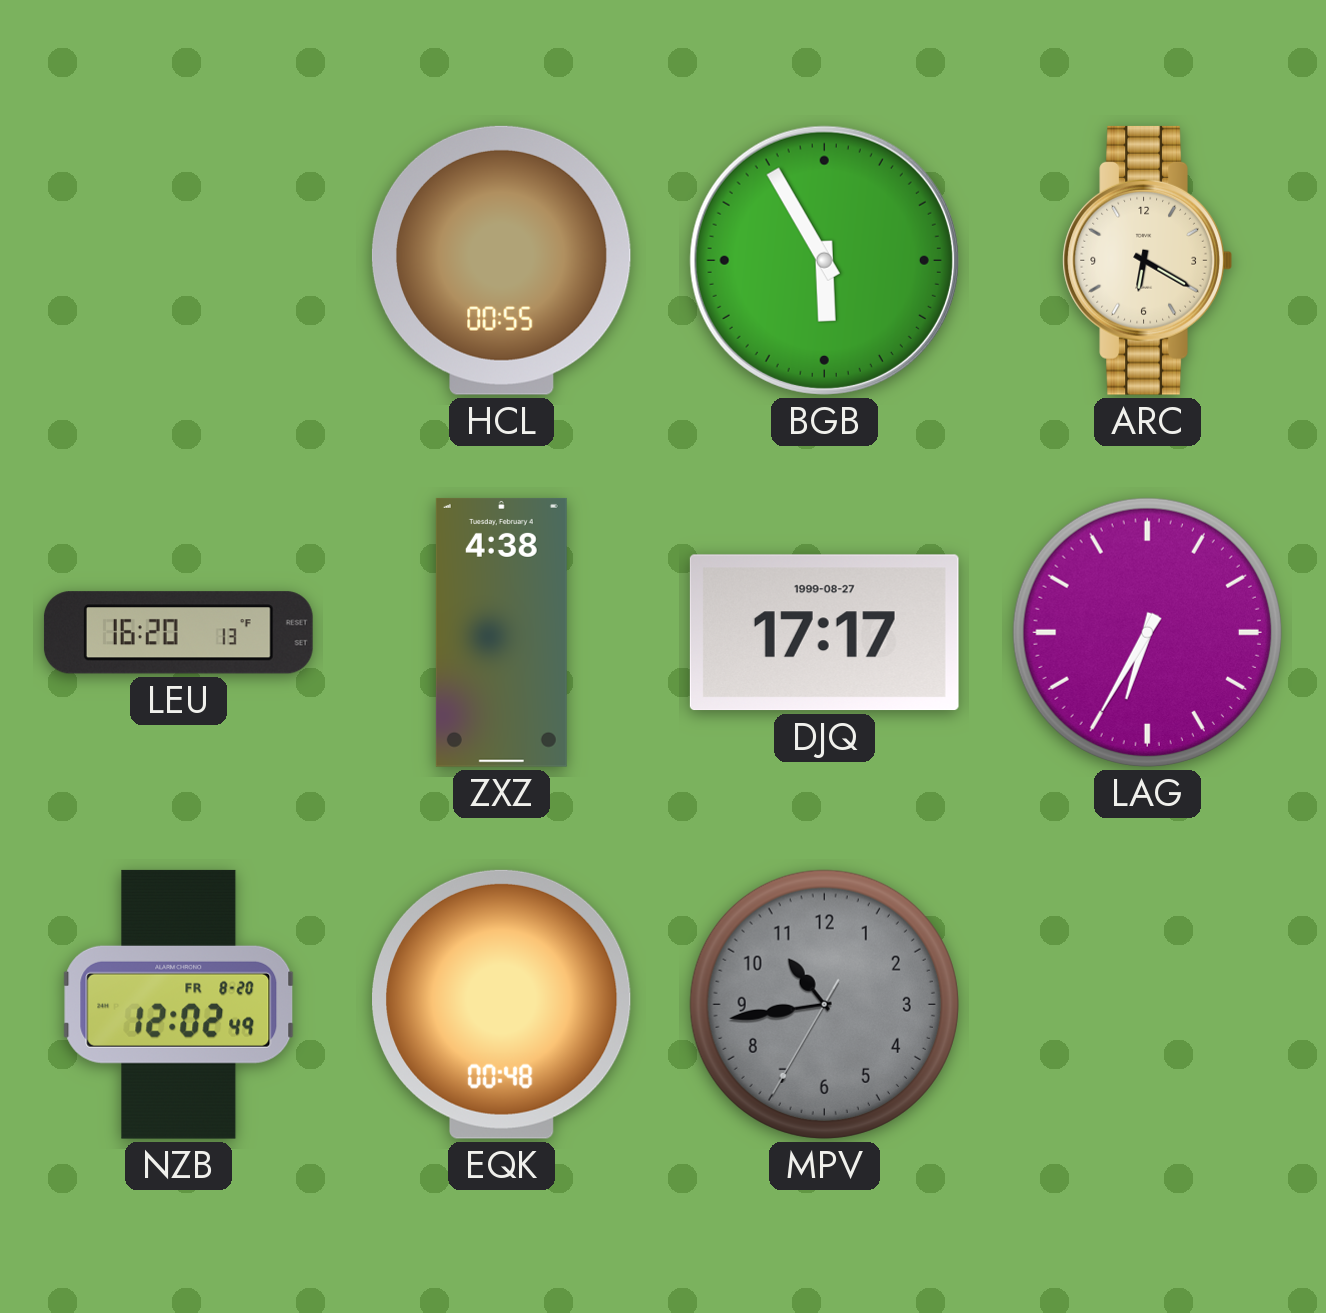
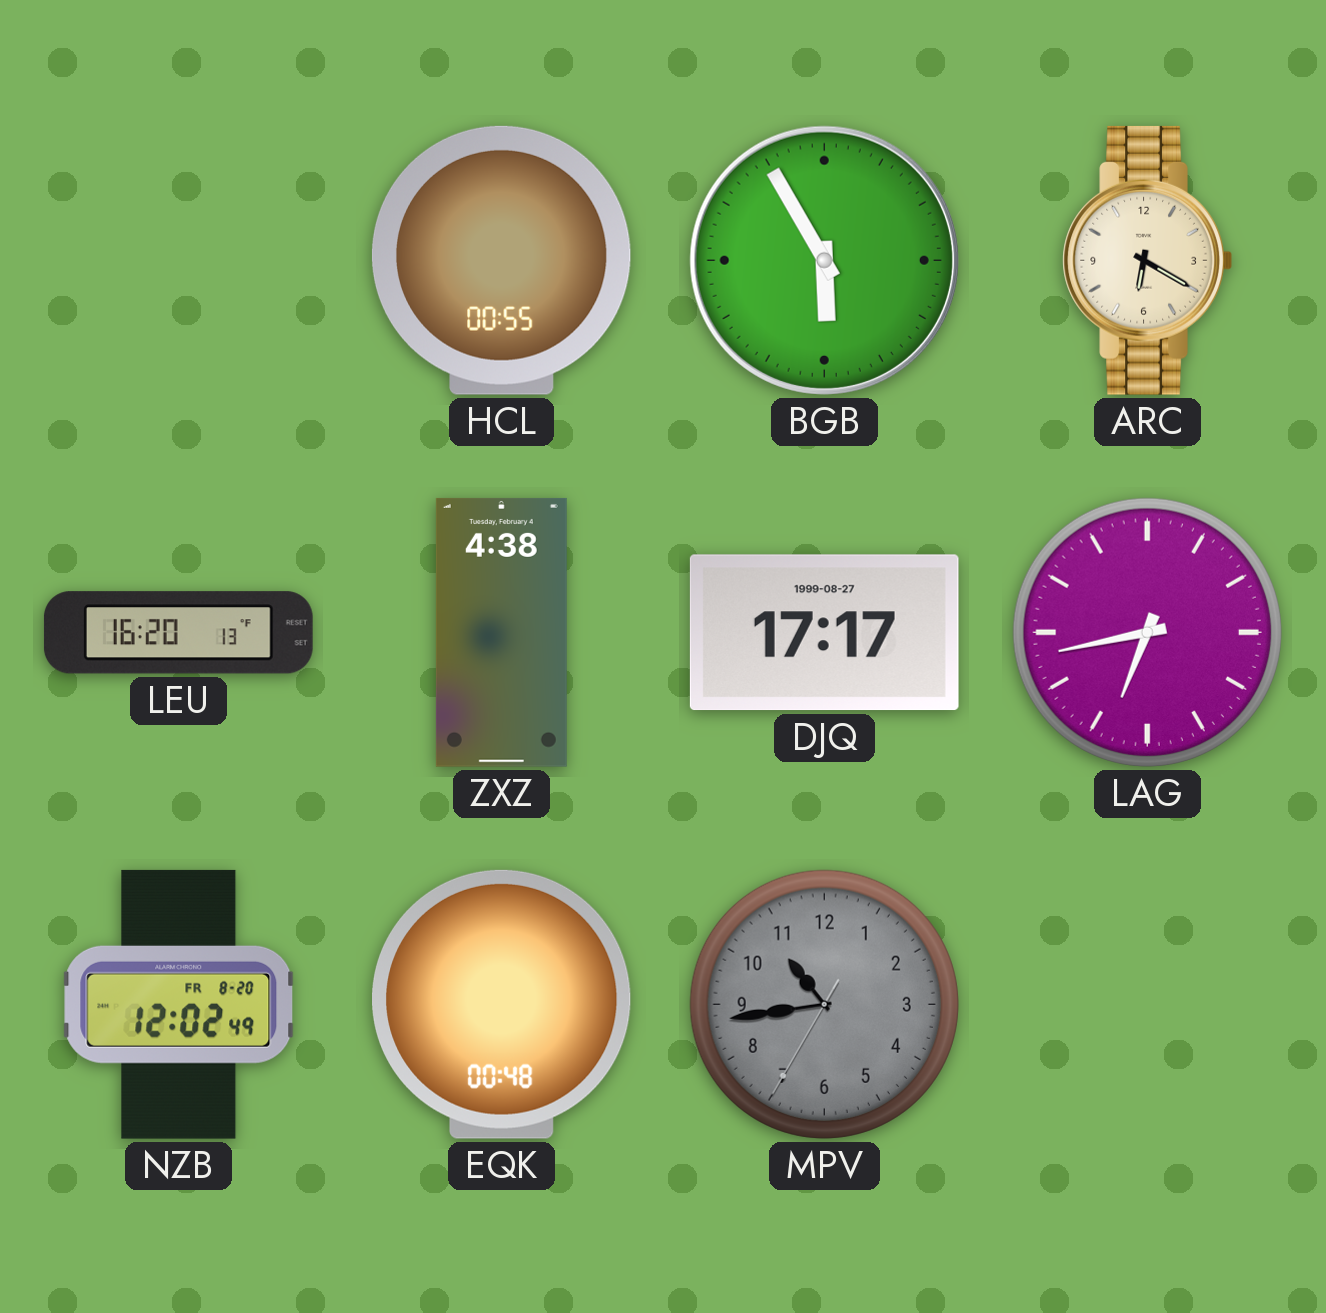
LAG: 6:35 -> 6:43 (1147, 632)
